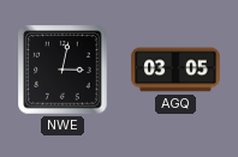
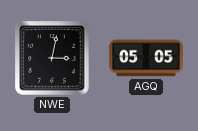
AGQ: 03:05 -> 05:05 (146, 58)
